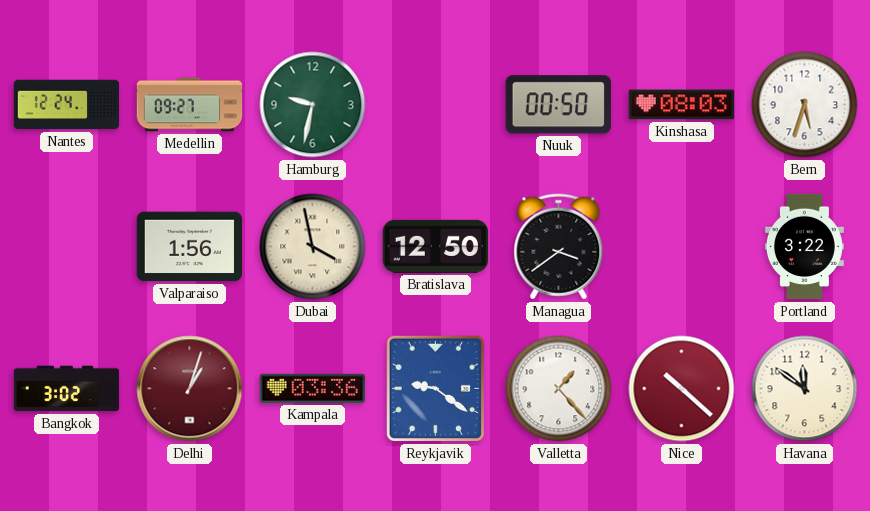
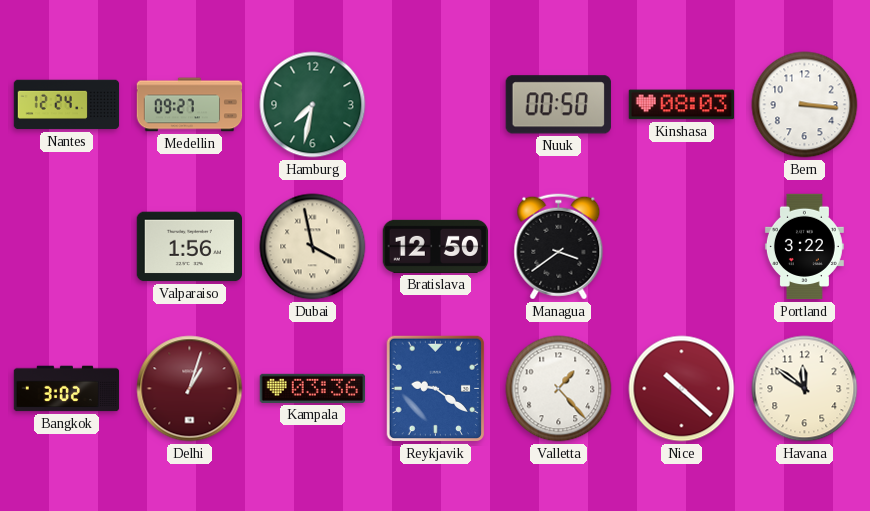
Hamburg: 9:32 -> 7:32 (313, 105)
Bern: 5:33 -> 3:16 (805, 105)
